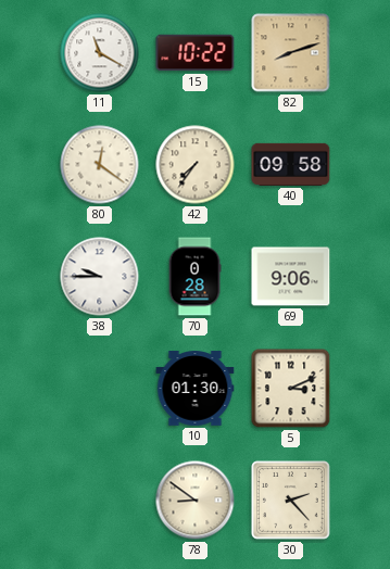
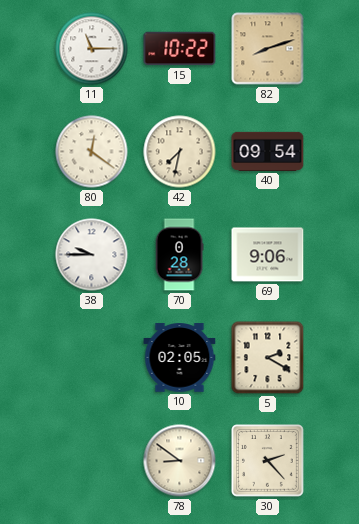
11: 11:20 -> 11:15 (92, 49)
42: 7:36 -> 7:32 (180, 152)
40: 09:58 -> 09:54 (268, 151)
10: 01:30 -> 02:05 (180, 358)
5: 3:11 -> 2:20 (268, 358)
